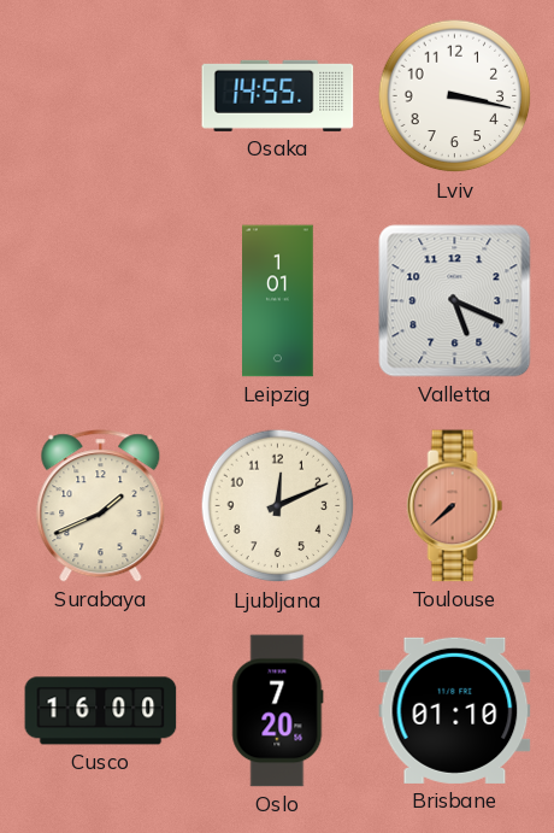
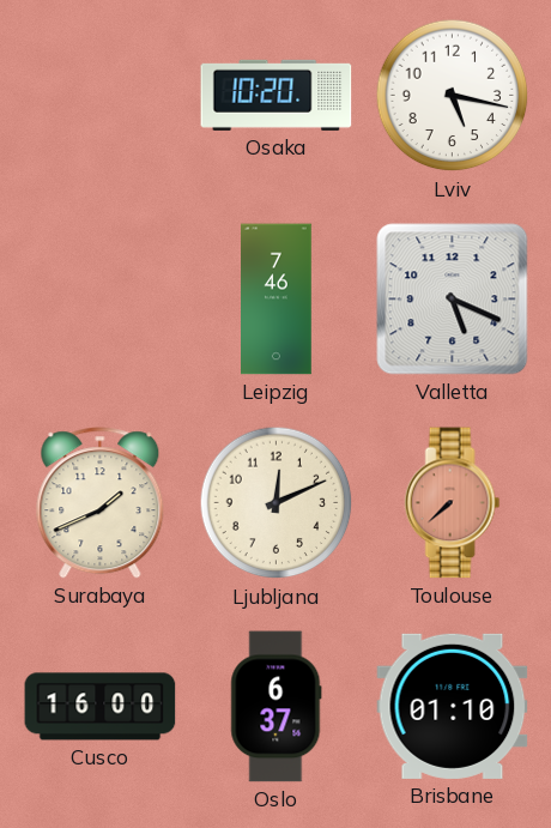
Osaka: 14:55 -> 10:20 (277, 95)
Lviv: 3:17 -> 5:17 (453, 96)
Leipzig: 1:01 -> 7:46 (277, 300)
Oslo: 7:20 -> 6:37 (277, 707)
